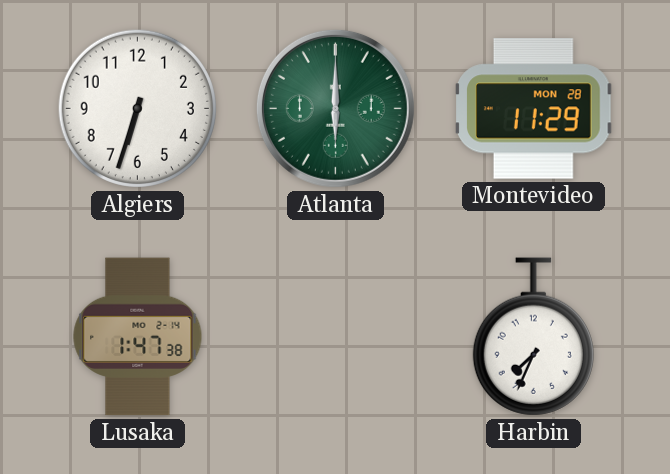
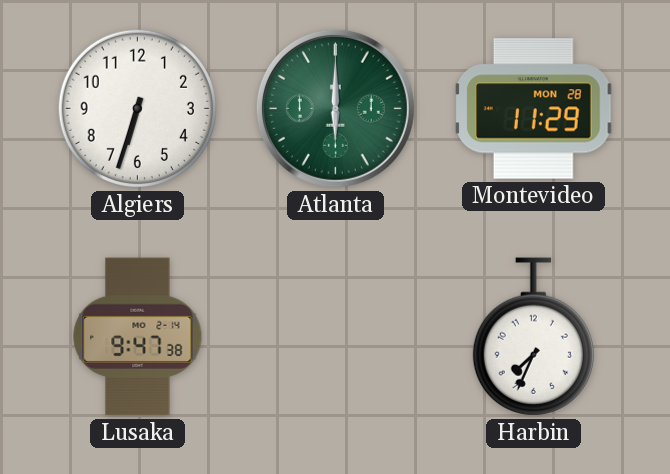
Lusaka: 1:47 -> 9:47 (138, 337)
